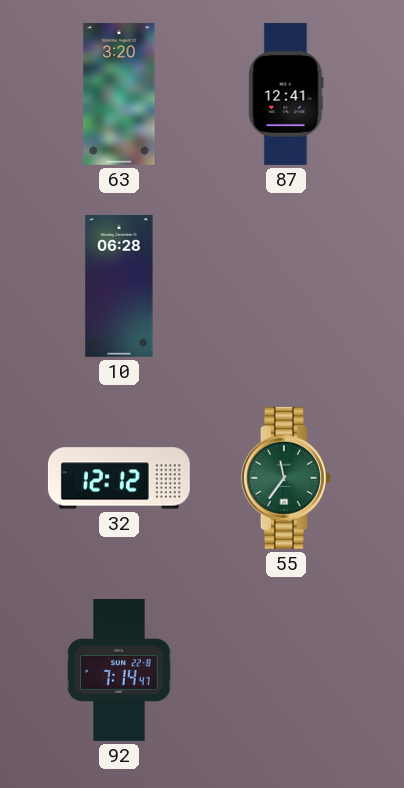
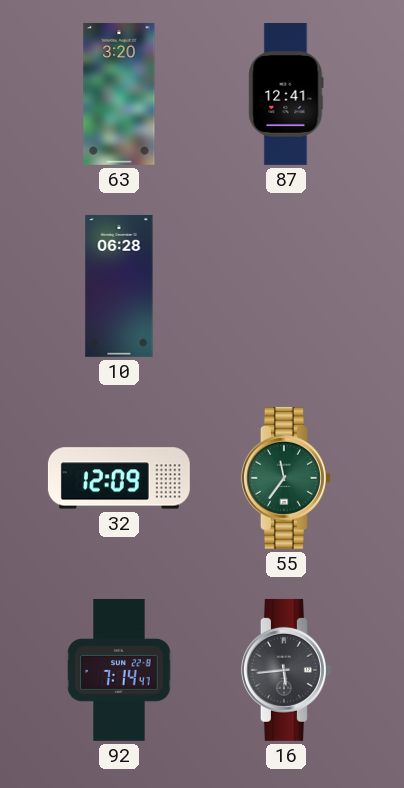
32: 12:12 -> 12:09 (119, 478)
16: none -> 5:44 (286, 670)
